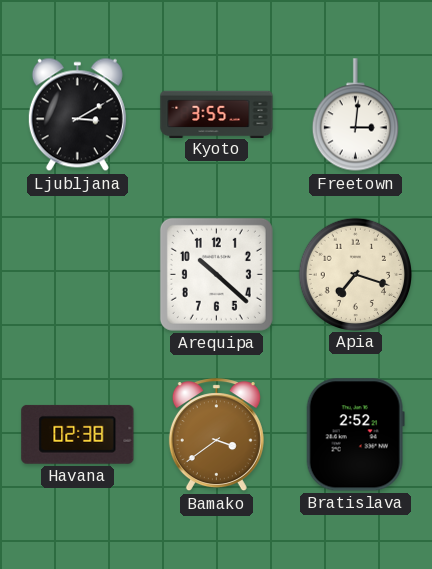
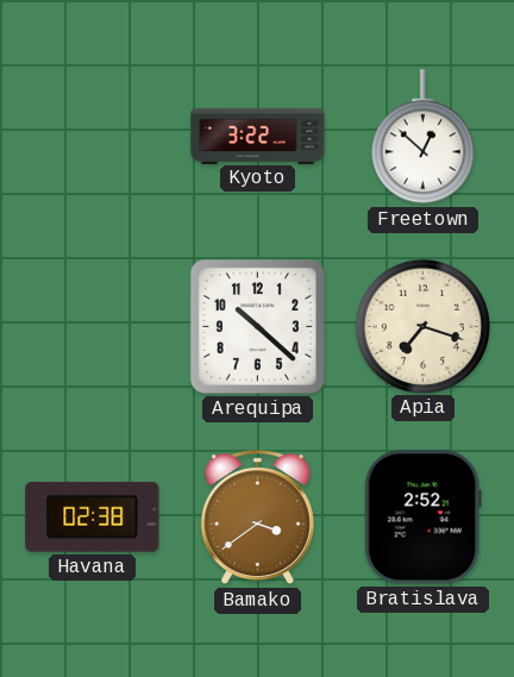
Ljubljana: 3:10 -> none (77, 115)
Kyoto: 3:55 -> 3:22 (258, 136)
Freetown: 3:01 -> 12:52 (422, 137)
